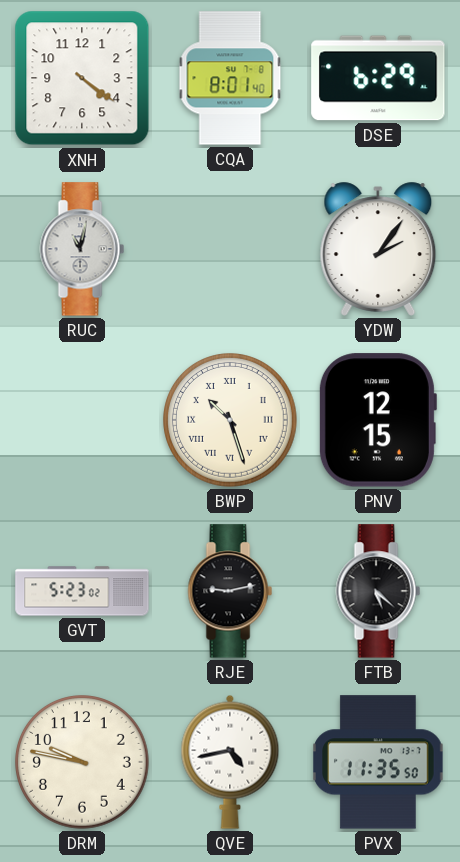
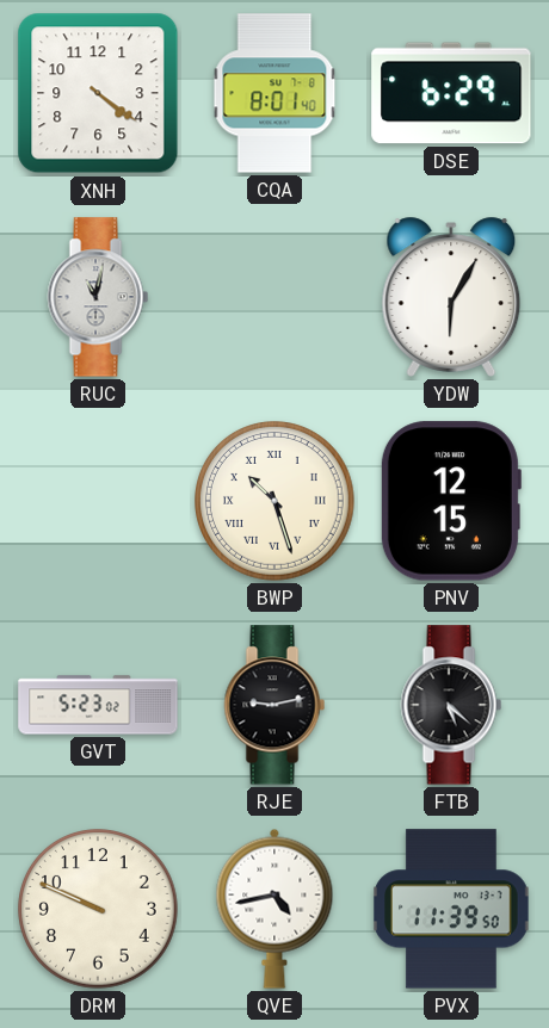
YDW: 2:06 -> 6:05 (451, 297)
DRM: 9:47 -> 9:49 (99, 910)
PVX: 11:35 -> 11:39 (452, 909)
